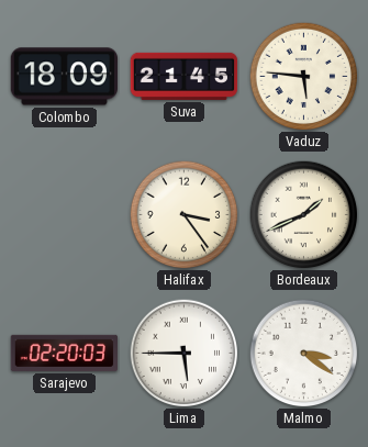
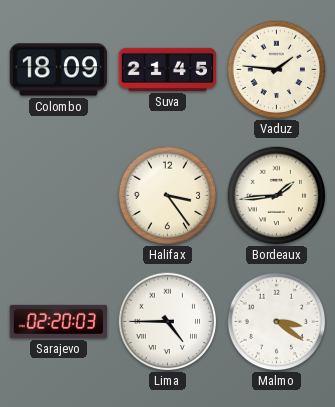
Vaduz: 5:46 -> 1:46 (277, 70)
Bordeaux: 1:41 -> 1:44 (277, 196)
Lima: 5:45 -> 4:45 (168, 322)
